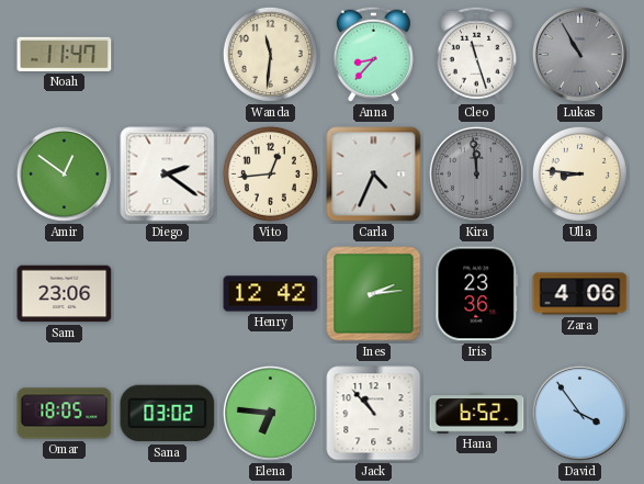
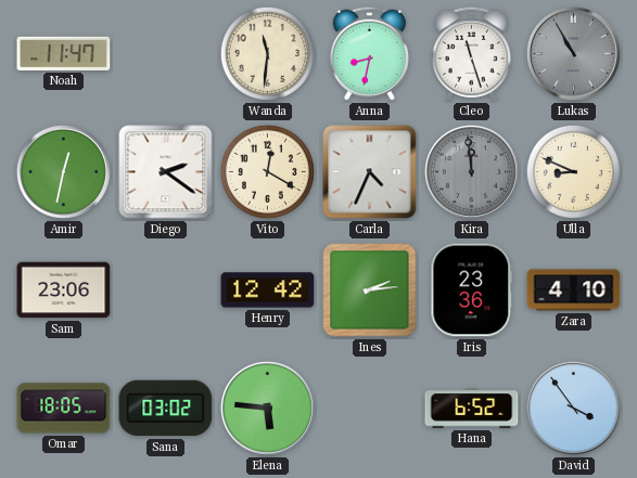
Anna: 8:37 -> 8:32 (369, 53)
Amir: 12:51 -> 12:32 (63, 171)
Vito: 12:44 -> 12:20 (267, 171)
Ulla: 8:46 -> 8:49 (573, 171)
Zara: 4:06 -> 4:10 (574, 290)
Elena: 6:46 -> 5:46 (267, 408)
Jack: 10:53 -> none (374, 414)
